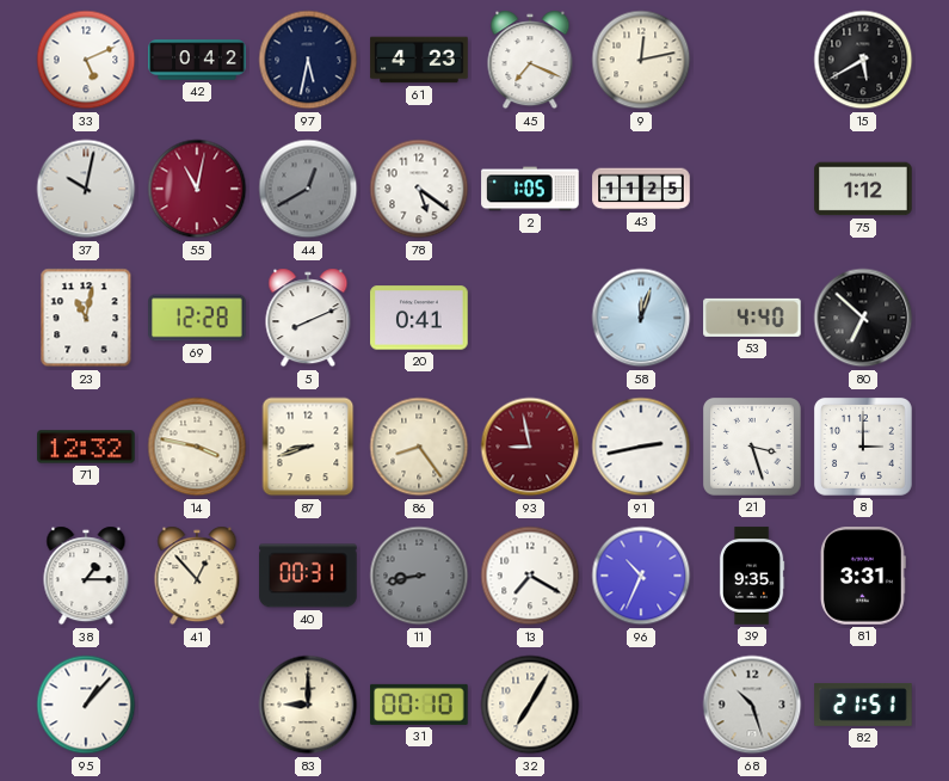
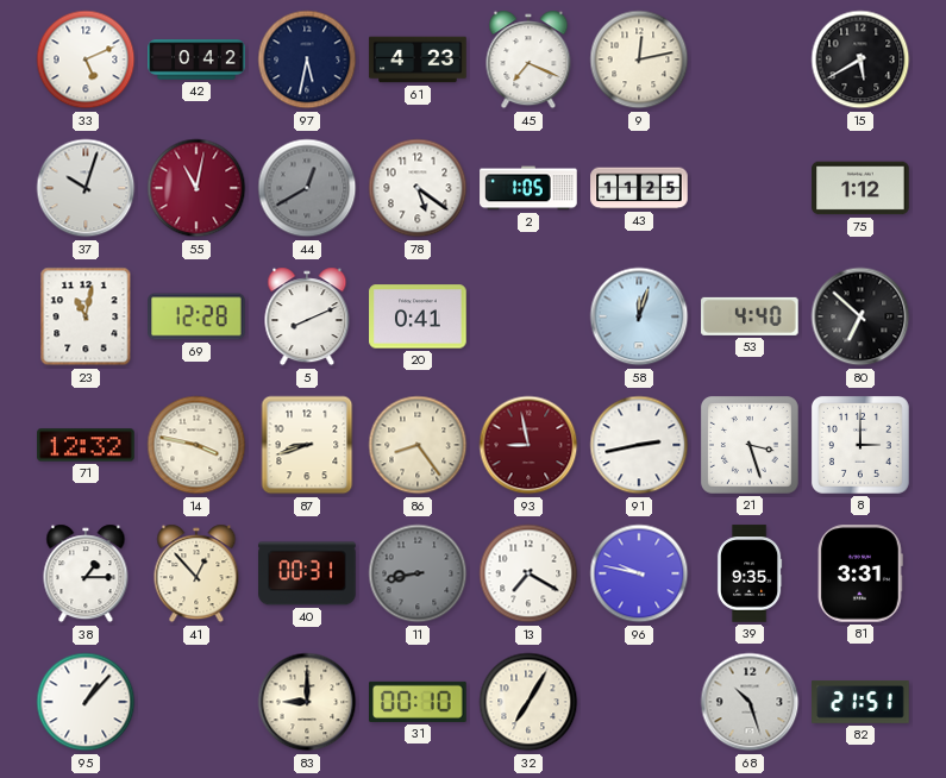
37: 10:02 -> 10:03 (86, 188)
96: 10:34 -> 9:47 (639, 573)
